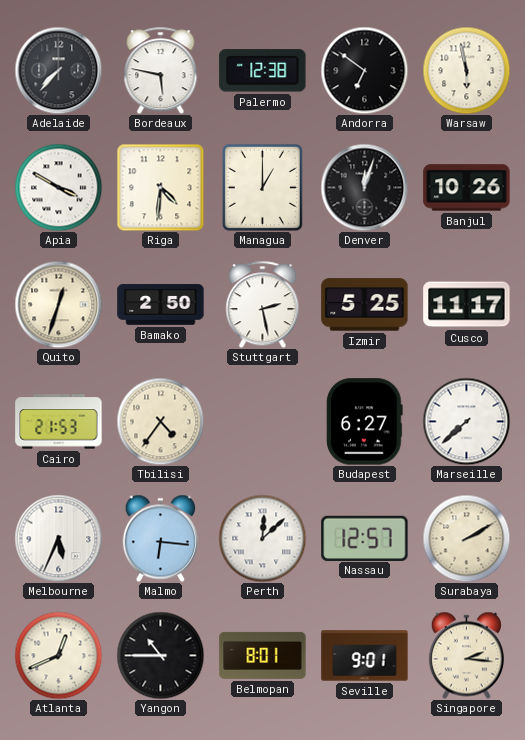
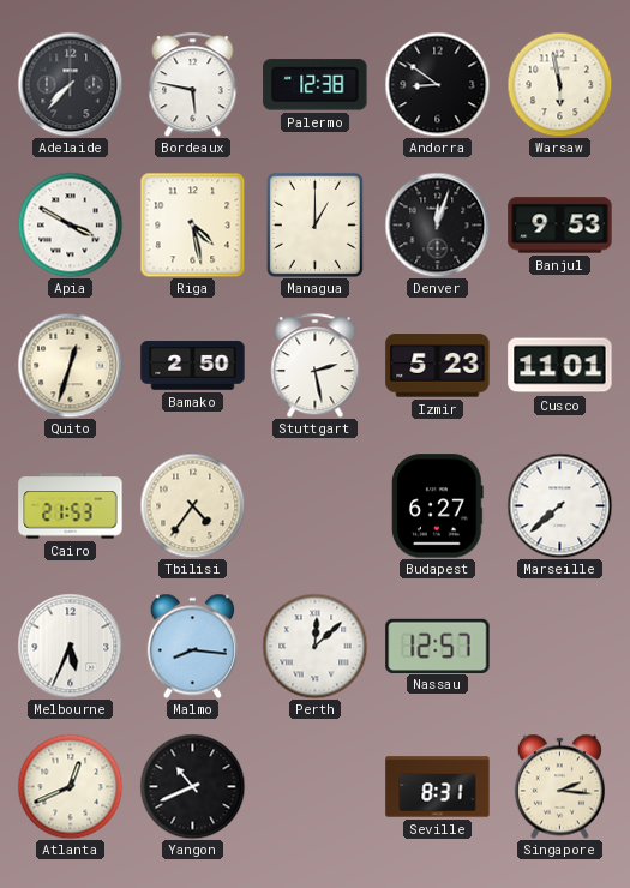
Andorra: 6:51 -> 8:51 (437, 84)
Riga: 4:31 -> 4:28 (192, 224)
Banjul: 10:26 -> 9:53 (560, 226)
Izmir: 5:25 -> 5:23 (438, 366)
Cusco: 11:17 -> 11:01 (560, 366)
Malmo: 6:16 -> 8:16 (192, 646)
Surabaya: 2:10 -> none (466, 538)
Yangon: 10:45 -> 10:41 (192, 786)
Belmopan: 8:01 -> none (263, 655)
Seville: 9:01 -> 8:31 (438, 787)
